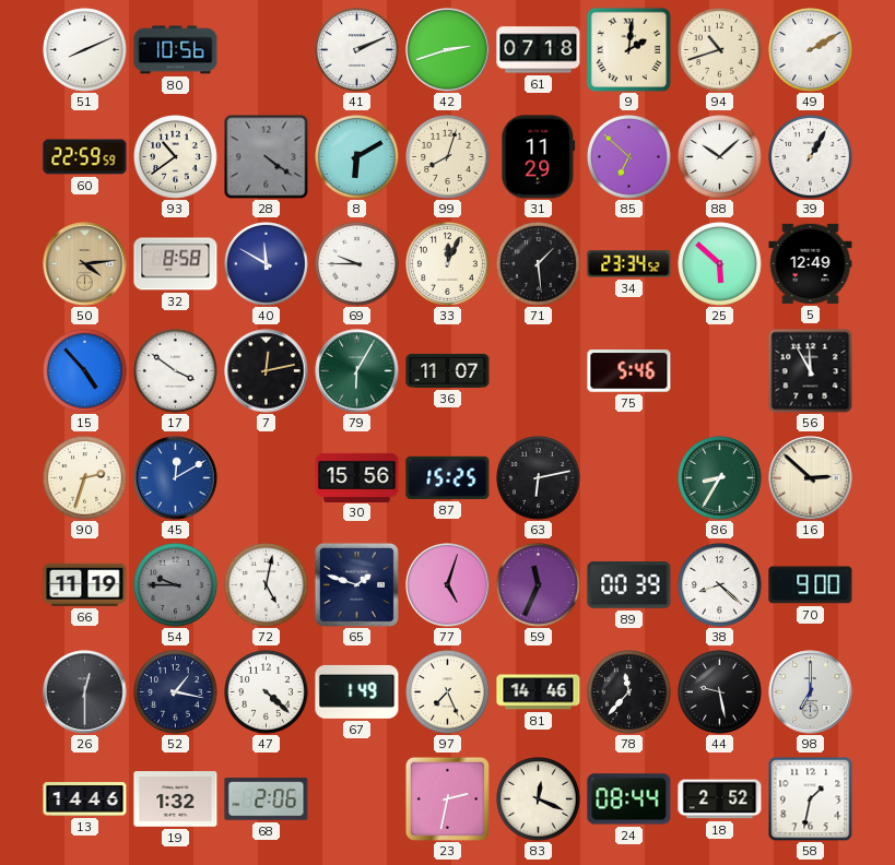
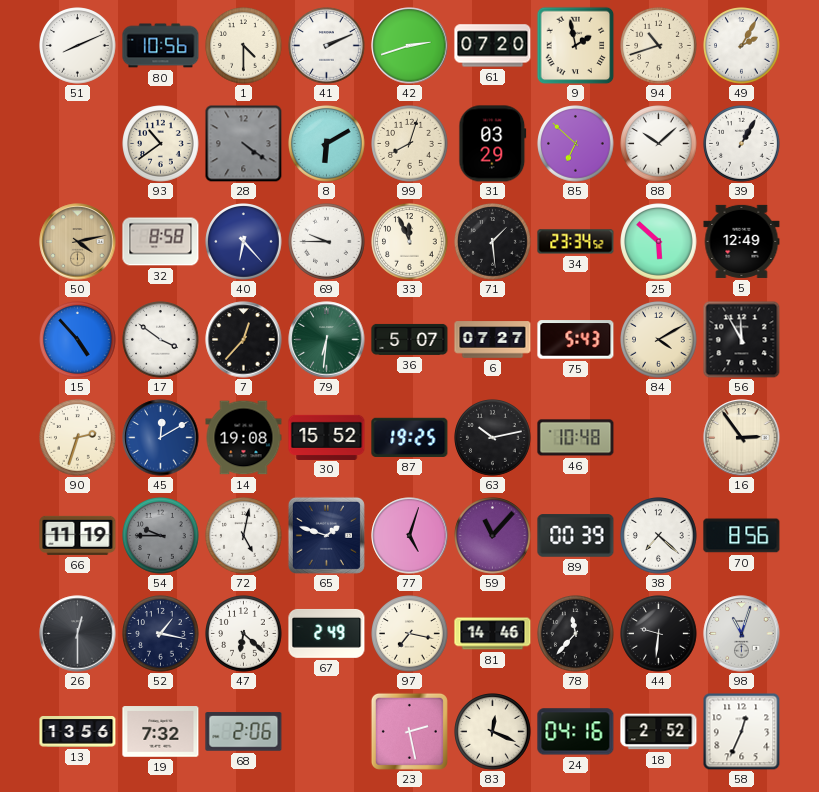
1: none -> 4:30 (244, 46)
61: 07:18 -> 07:20 (493, 46)
9: 2:01 -> 1:58 (575, 45)
49: 2:10 -> 2:05 (742, 46)
60: 22:59 -> none (85, 157)
31: 11:29 -> 03:29 (493, 144)
50: 4:14 -> 4:13 (78, 242)
40: 11:50 -> 6:23 (244, 242)
33: 12:04 -> 11:56 (410, 242)
7: 12:13 -> 12:37 (244, 340)
79: 6:05 -> 6:31 (327, 340)
36: 11:07 -> 5:07 (410, 339)
6: none -> 07:27 (493, 340)
75: 5:46 -> 5:43 (576, 340)
84: none -> 4:10 (659, 340)
14: none -> 19:08 (244, 438)
30: 15:56 -> 15:52 (327, 437)
87: 15:25 -> 19:25 (410, 437)
63: 6:13 -> 10:13 (493, 438)
46: none -> 10:48 (576, 438)
86: 8:35 -> none (720, 478)
16: 2:52 -> 2:54 (742, 438)
59: 11:34 -> 11:07 (493, 536)
38: 8:22 -> 7:22 (659, 536)
70: 9:00 -> 8:56 (742, 536)
47: 4:22 -> 6:22 (244, 634)
67: 1:49 -> 2:49 (327, 633)
97: 7:26 -> 7:17 (410, 634)
44: 9:28 -> 9:31 (659, 634)
98: 7:00 -> 11:03 (742, 634)
13: 14:46 -> 13:56 (78, 732)
19: 1:32 -> 7:32 (161, 732)
23: 2:32 -> 2:28 (409, 731)
24: 08:44 -> 04:16 (576, 732)
58: 1:32 -> 12:34 (741, 731)
